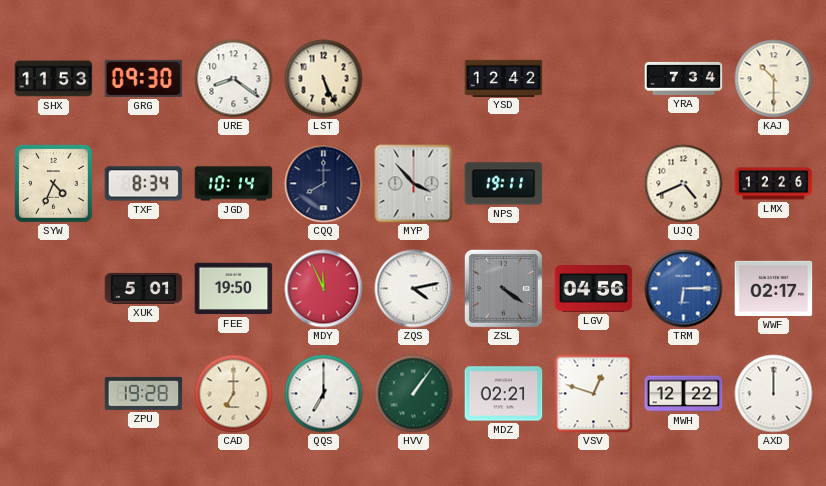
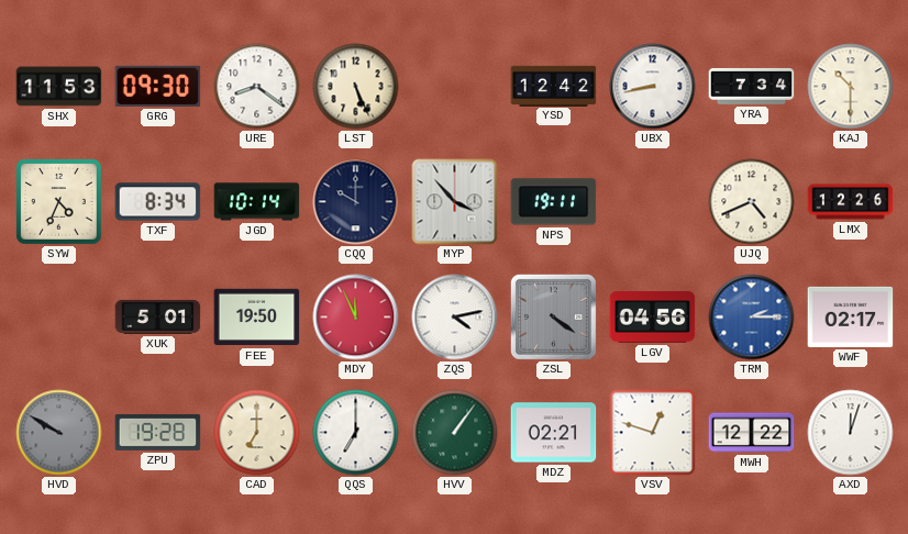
UBX: none -> 8:43 (653, 87)
CQQ: 8:00 -> 10:00 (356, 202)
TRM: 6:15 -> 2:15 (752, 318)
HVD: none -> 9:50 (59, 433)
AXD: 12:00 -> 12:03 (851, 433)
